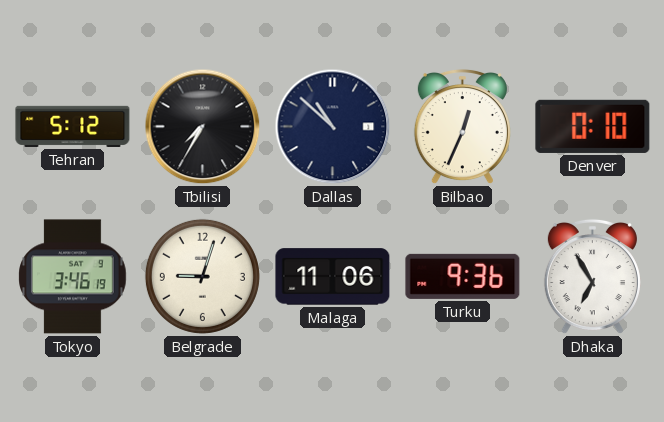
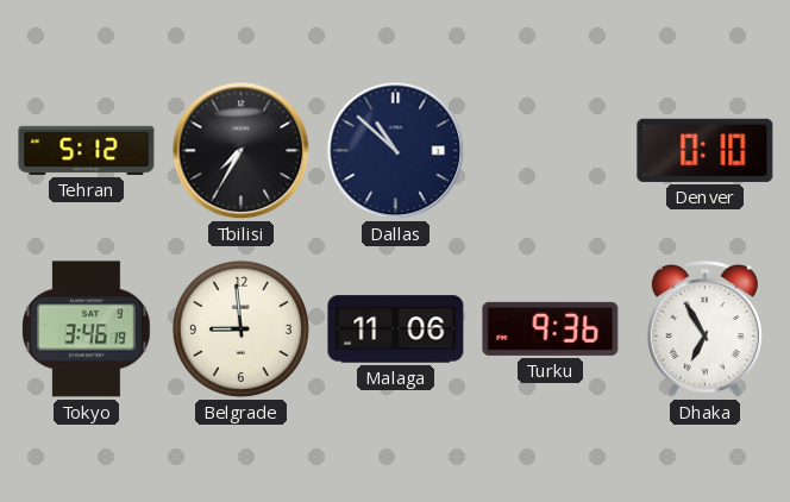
Bilbao: 12:34 -> none (462, 127)
Belgrade: 9:03 -> 8:59 (240, 328)
